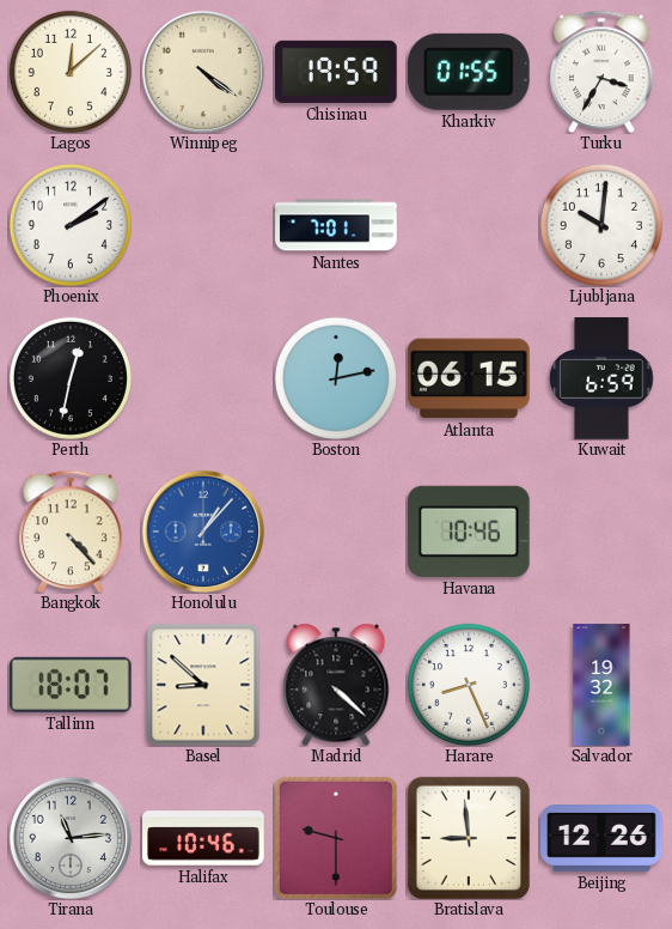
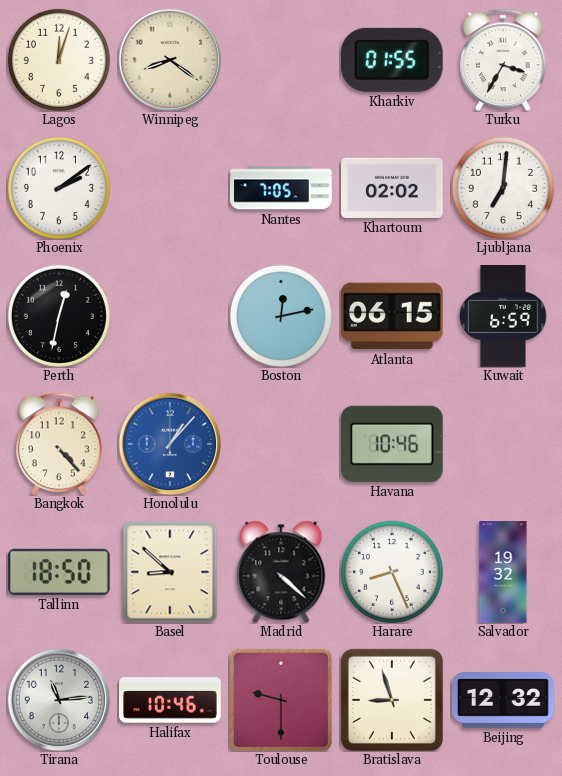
Lagos: 12:08 -> 12:03 (59, 60)
Winnipeg: 4:21 -> 8:21 (170, 60)
Chisinau: 19:59 -> none (336, 72)
Nantes: 7:01 -> 7:05 (281, 188)
Khartoum: none -> 02:02 (392, 188)
Ljubljana: 10:01 -> 7:01 (503, 188)
Tallinn: 18:07 -> 18:50 (60, 572)
Bratislava: 8:59 -> 8:57 (392, 700)
Beijing: 12:26 -> 12:32 (503, 701)
